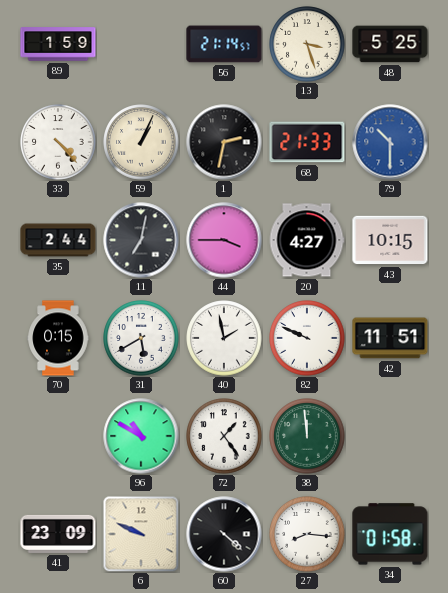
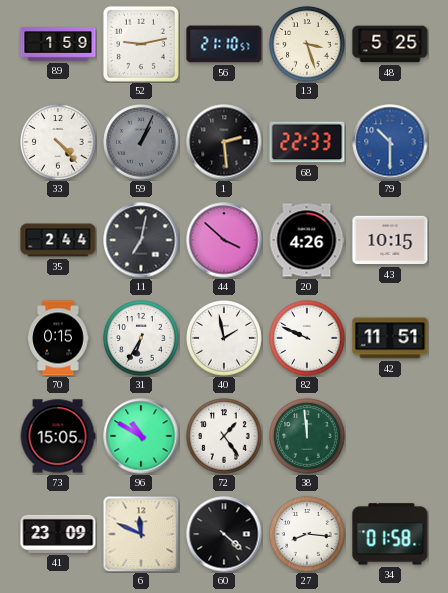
52: none -> 9:13 (141, 44)
56: 21:14 -> 21:10 (224, 44)
59 dial: cream -> grey (141, 142)
1: 2:32 -> 2:29 (224, 142)
68: 21:33 -> 22:33 (307, 142)
44: 3:45 -> 3:52 (224, 240)
20: 4:27 -> 4:26 (307, 240)
31: 5:40 -> 6:35 (141, 338)
73: none -> 15:05 (58, 436)
6: 9:49 -> 11:49 (141, 534)
